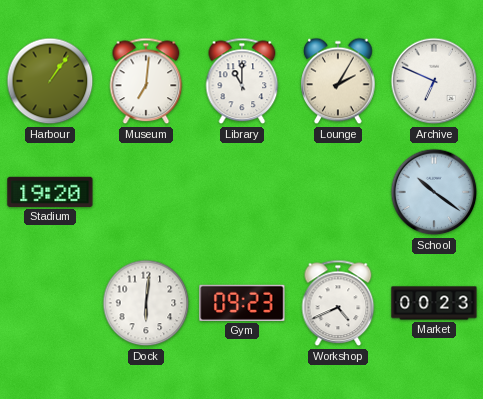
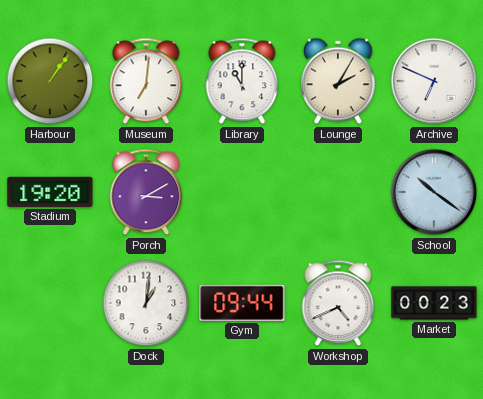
Porch: none -> 3:10 (146, 192)
Dock: 6:01 -> 1:01 (146, 303)
Gym: 09:23 -> 09:44 (242, 303)
